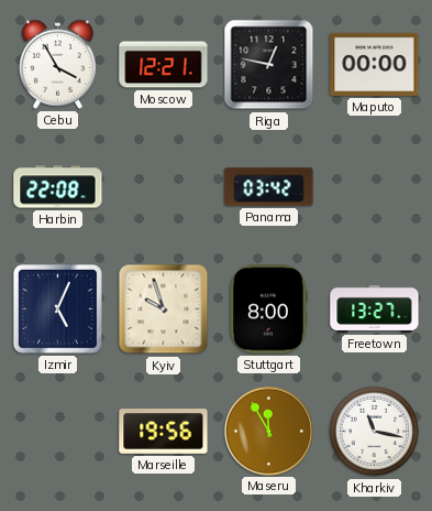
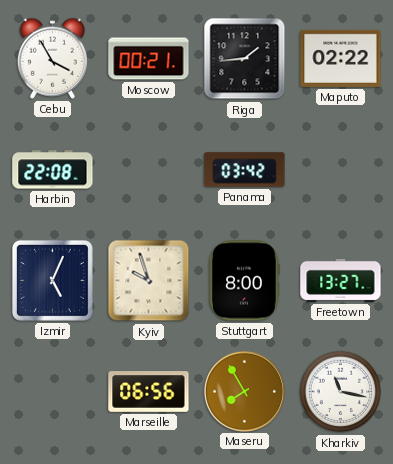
Moscow: 12:21 -> 00:21 (149, 59)
Riga: 12:47 -> 1:44 (245, 59)
Maputo: 00:00 -> 02:22 (341, 58)
Marseille: 19:56 -> 06:56 (149, 392)
Maseru: 11:55 -> 7:55 (244, 391)
